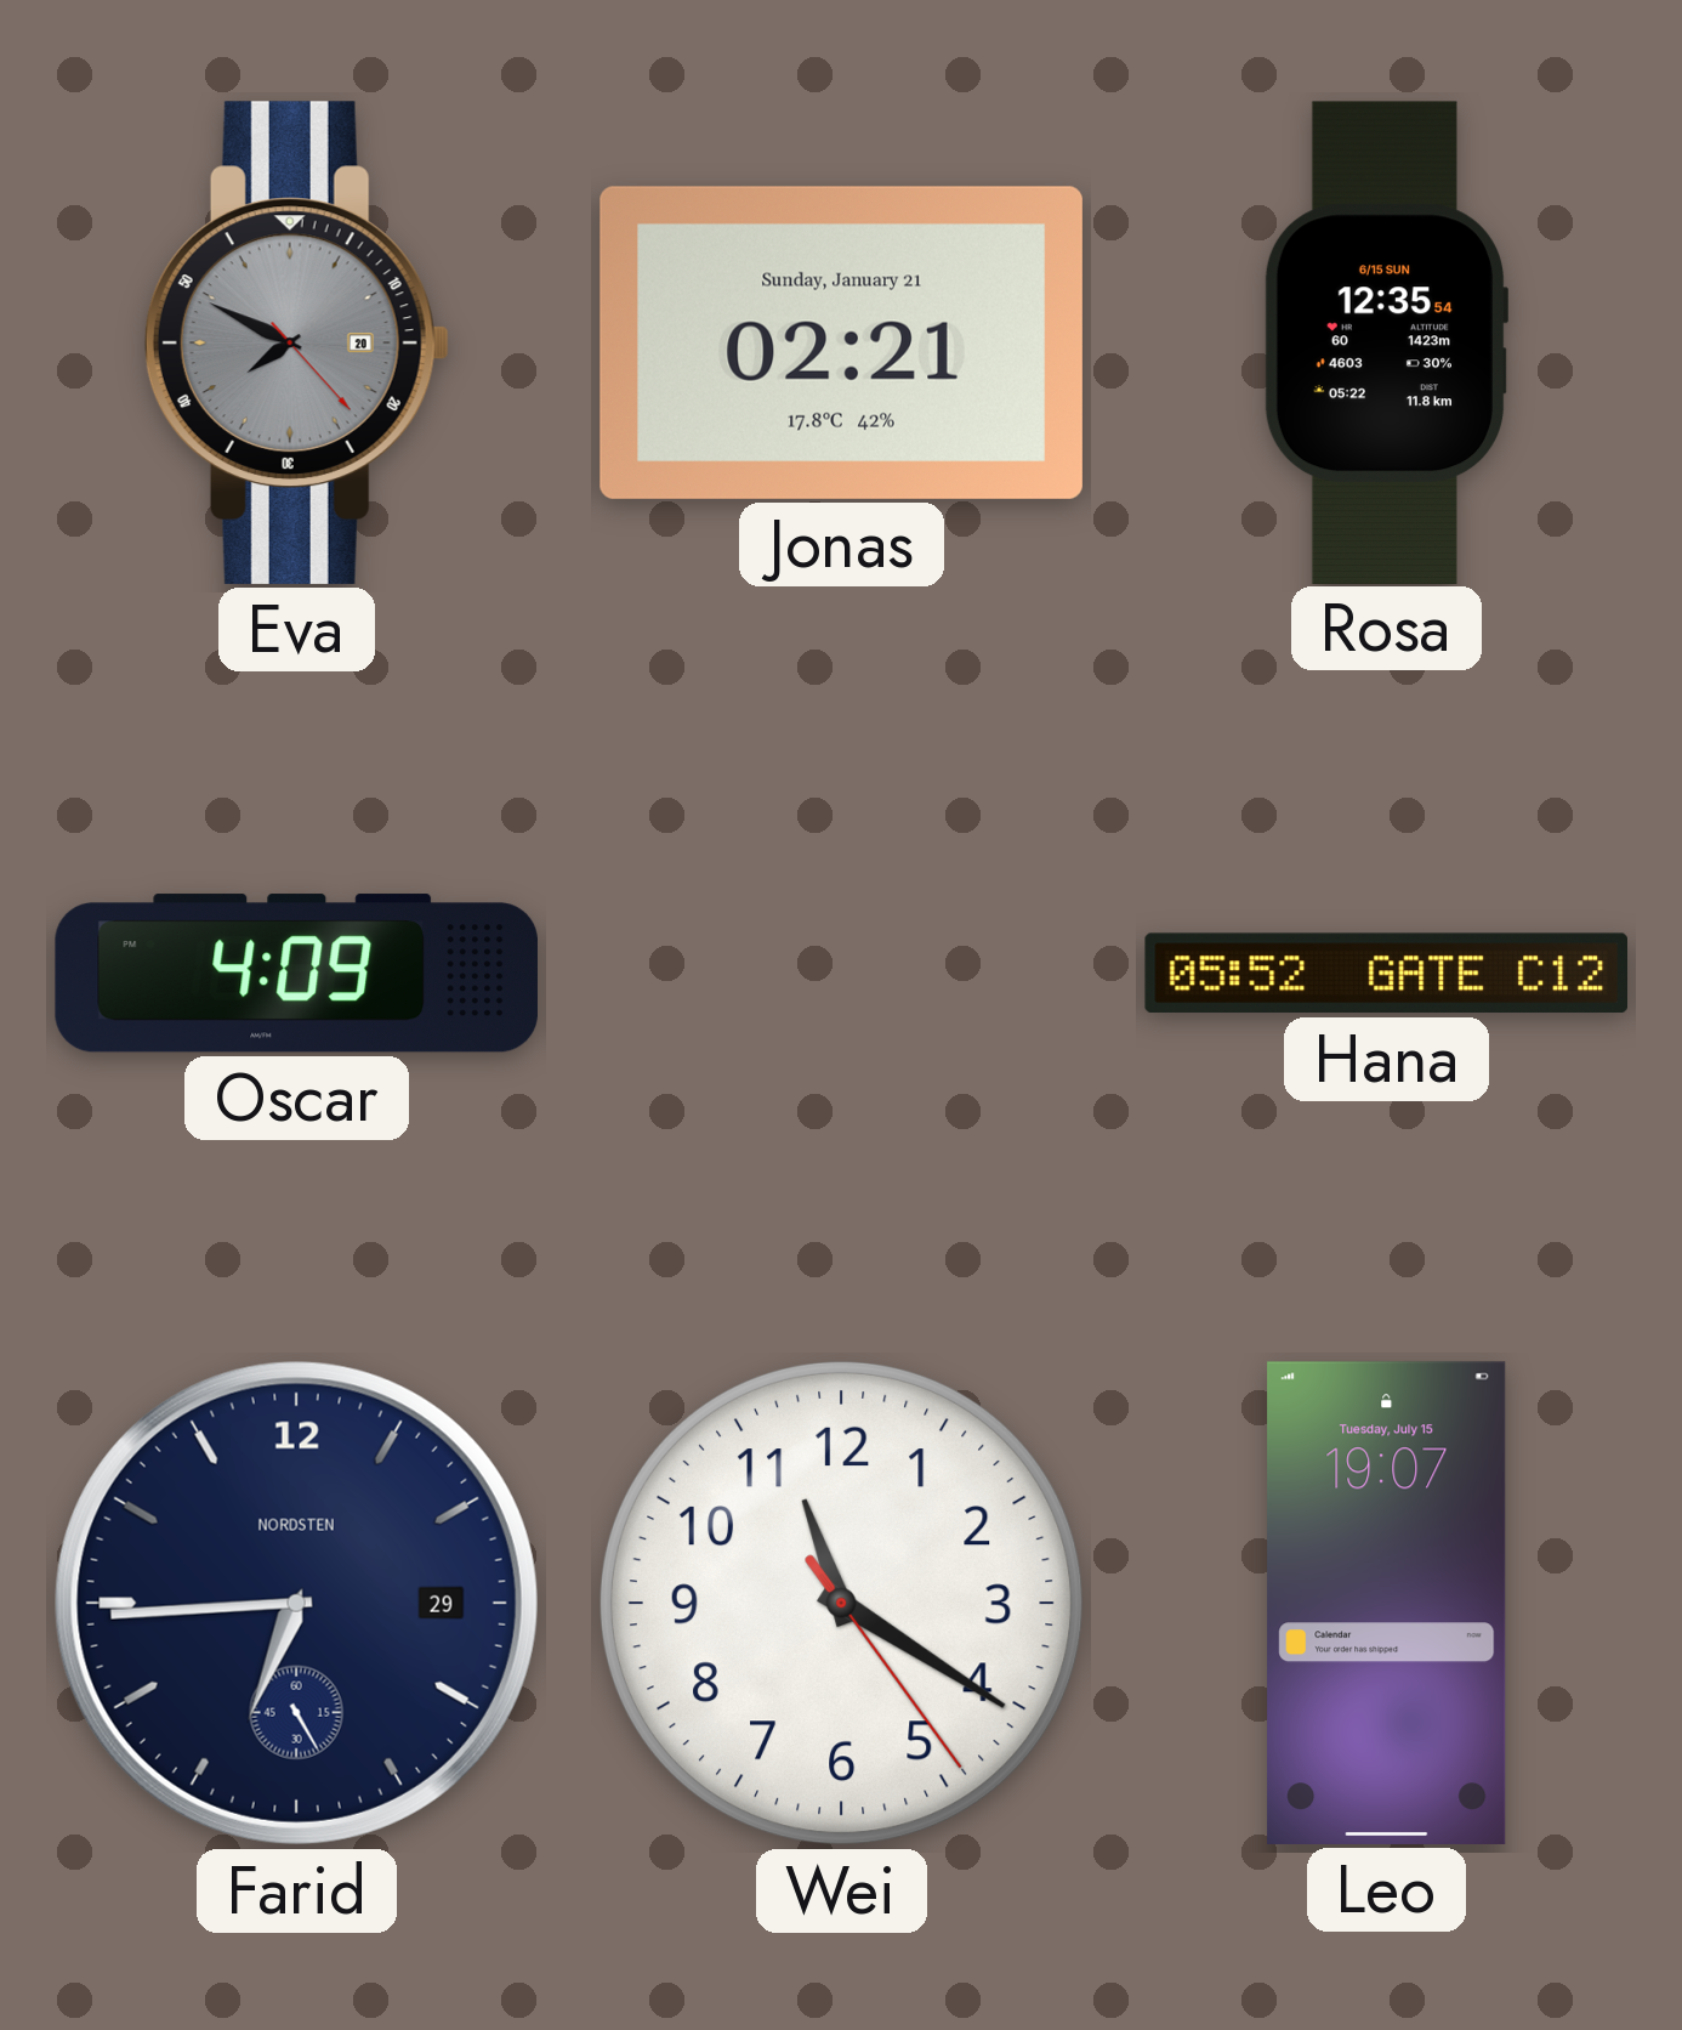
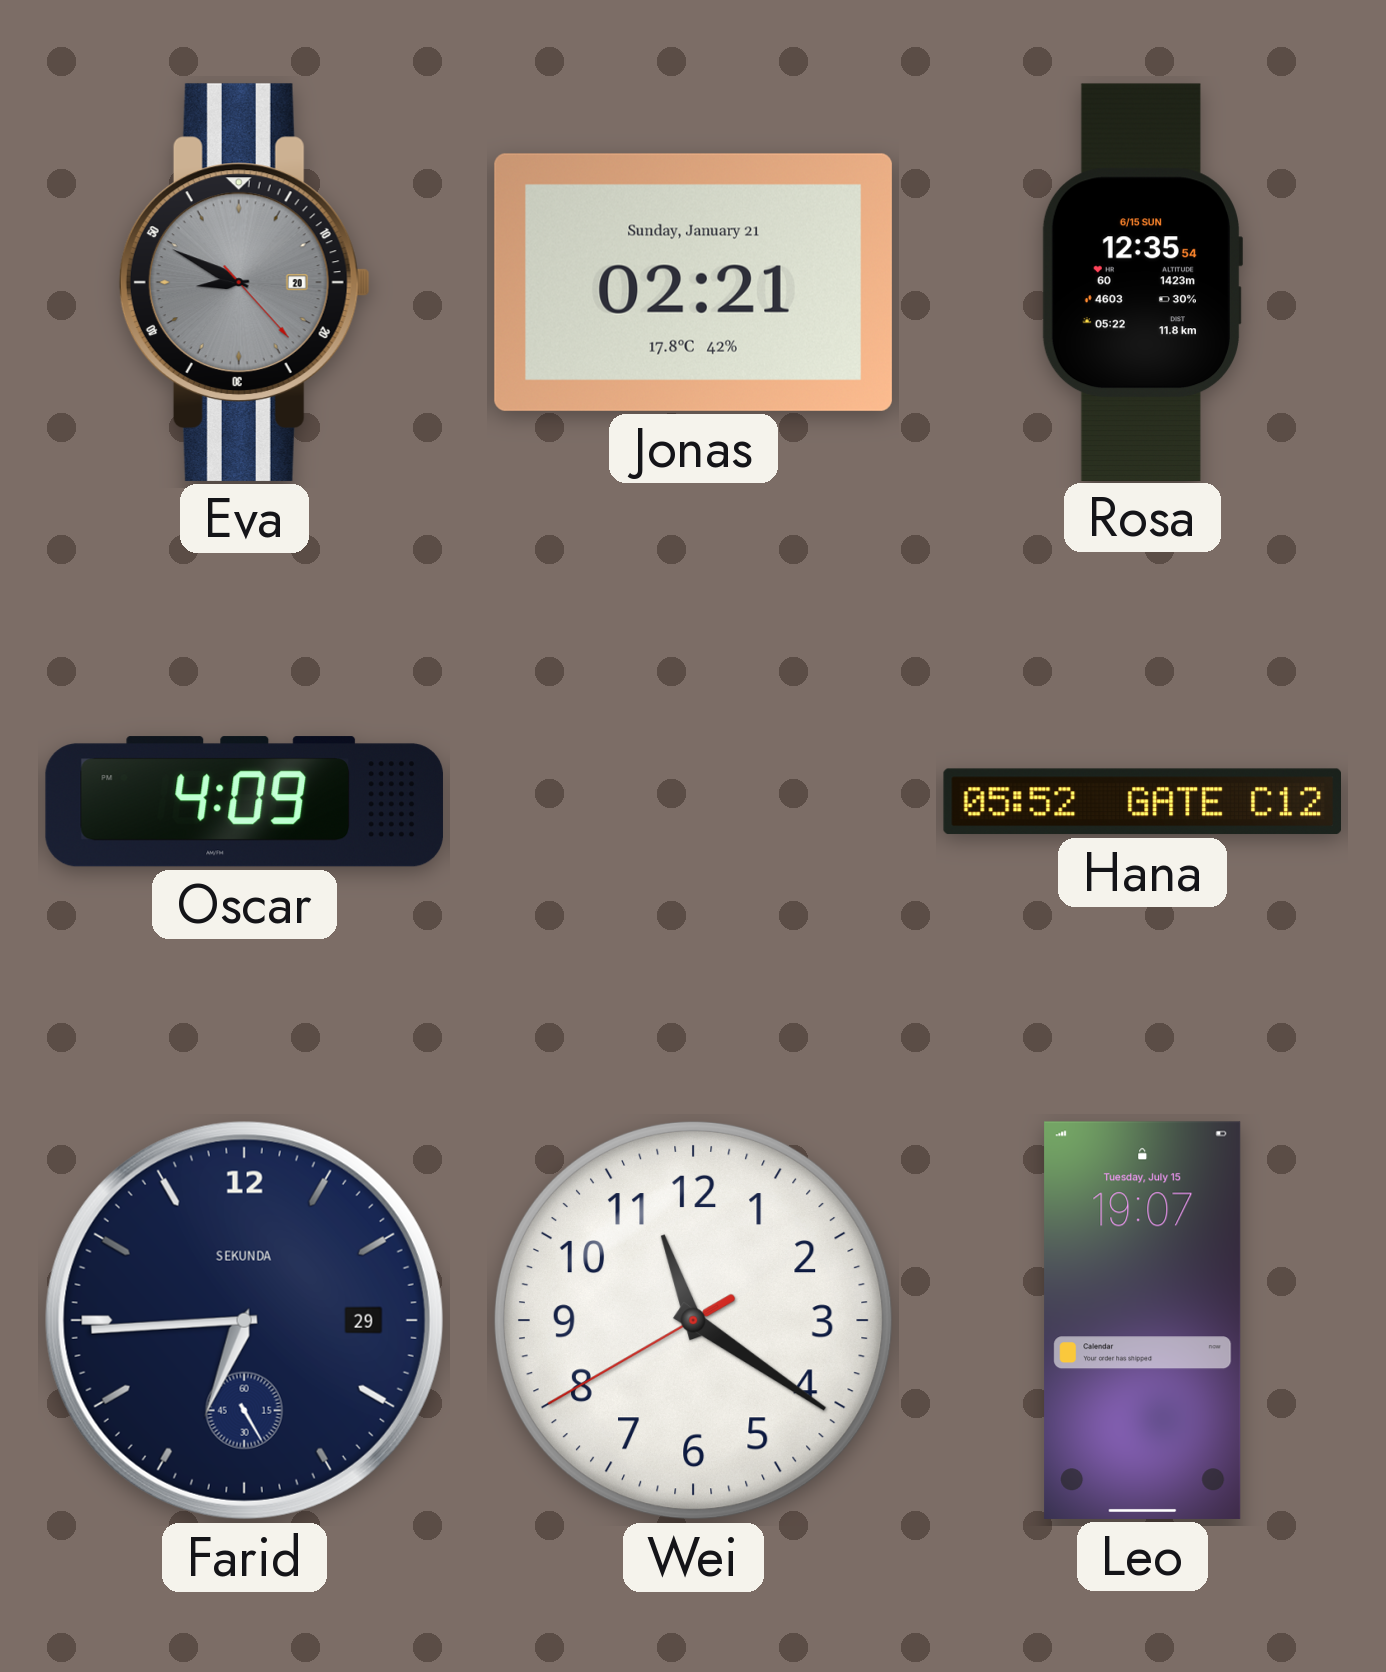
Eva: 7:49 -> 8:49 (244, 282)
Farid brand: NORDSTEN -> SEKUNDA (244, 1320)
Wei: 11:20:24 -> 11:20:40 (693, 1320)
